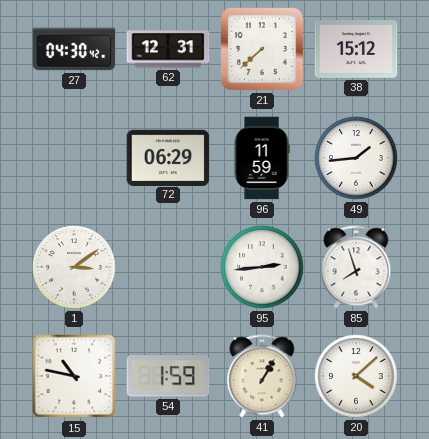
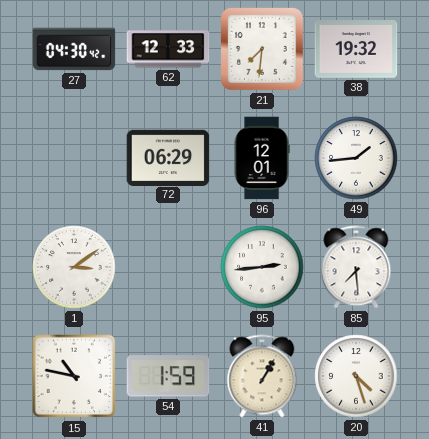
62: 12:31 -> 12:33 (168, 49)
21: 7:38 -> 7:31 (262, 49)
38: 15:12 -> 19:32 (356, 50)
96: 11:59 -> 12:01 (262, 158)
85: 7:57 -> 7:29 (356, 267)
20: 4:08 -> 4:27 (356, 376)
